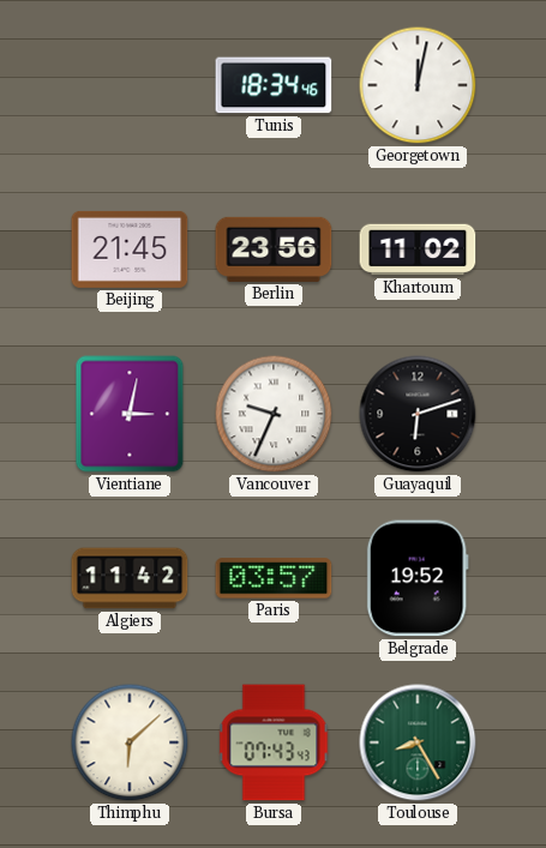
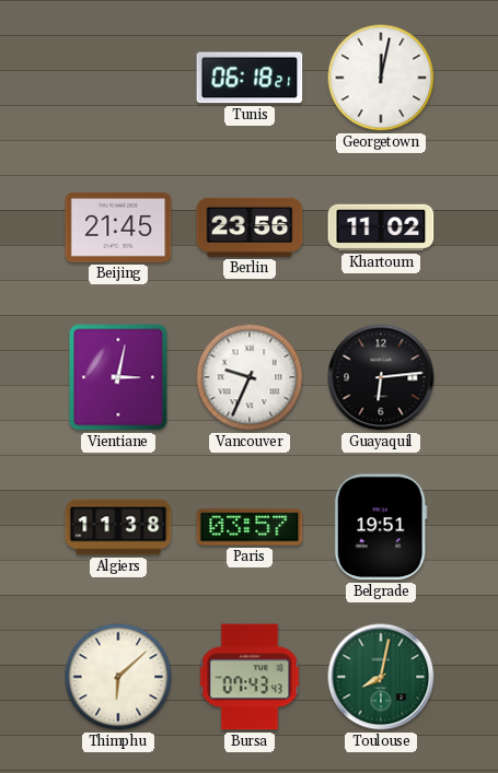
Tunis: 18:34 -> 06:18 (250, 78)
Guayaquil: 6:12 -> 6:14 (381, 377)
Algiers: 11:42 -> 11:38 (118, 527)
Belgrade: 19:52 -> 19:51 (381, 527)
Toulouse: 8:25 -> 8:02 (381, 677)
